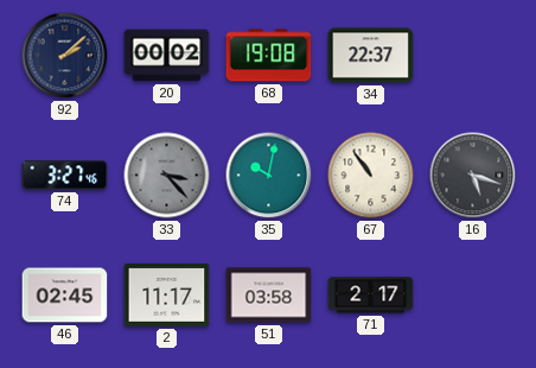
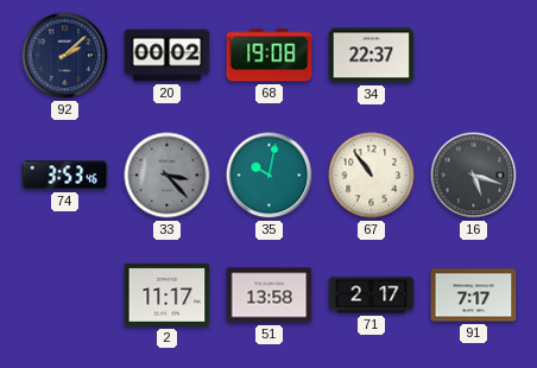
74: 3:27 -> 3:53 (65, 176)
46: 02:45 -> none (65, 296)
51: 03:58 -> 13:58 (270, 296)
91: none -> 7:17 (474, 296)
